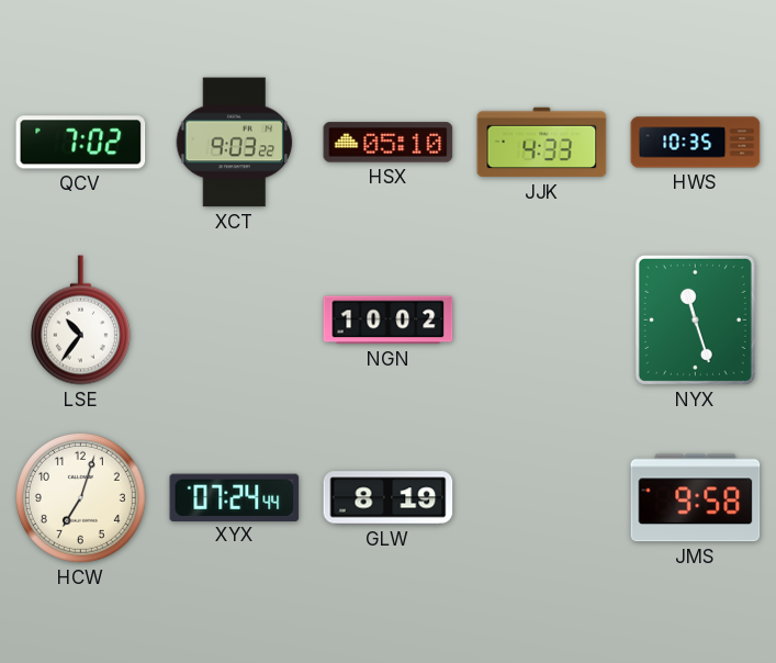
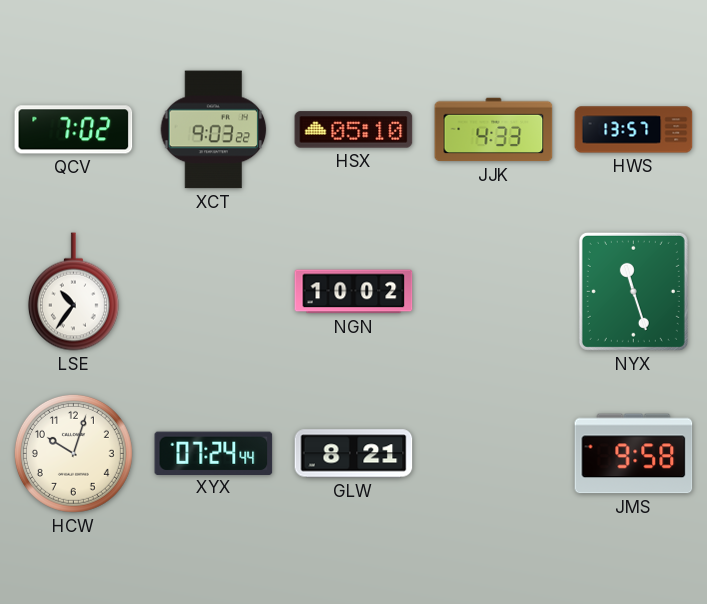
HWS: 10:35 -> 13:57 (634, 130)
HCW: 7:03 -> 10:03 (73, 453)
GLW: 8:19 -> 8:21 (354, 454)
